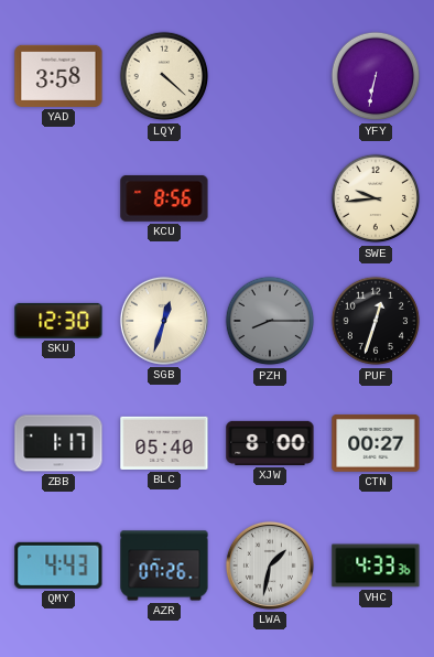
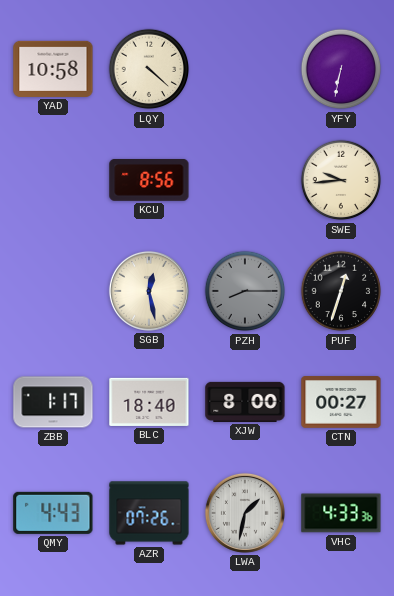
YAD: 3:58 -> 10:58 (53, 69)
SKU: 12:30 -> none (58, 321)
SGB: 12:33 -> 12:28 (149, 291)
BLC: 05:40 -> 18:40 (149, 402)
